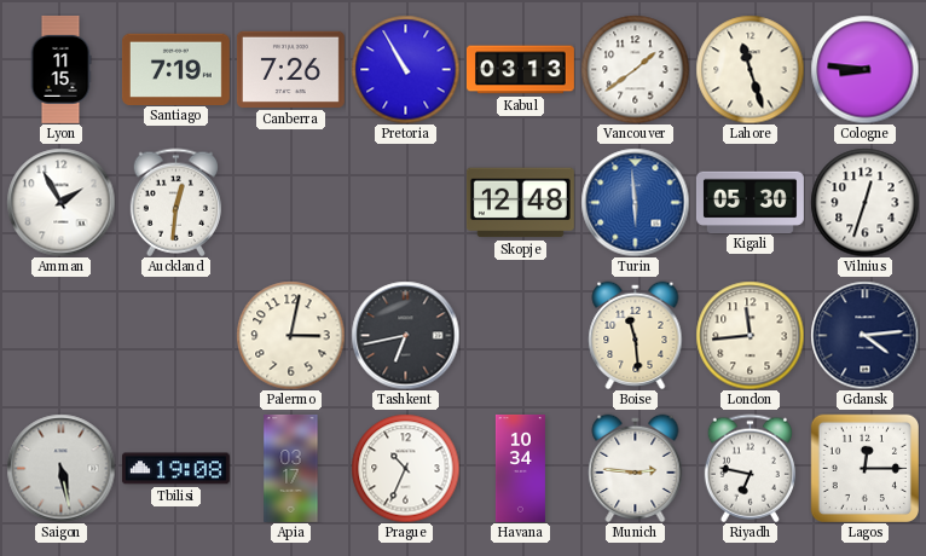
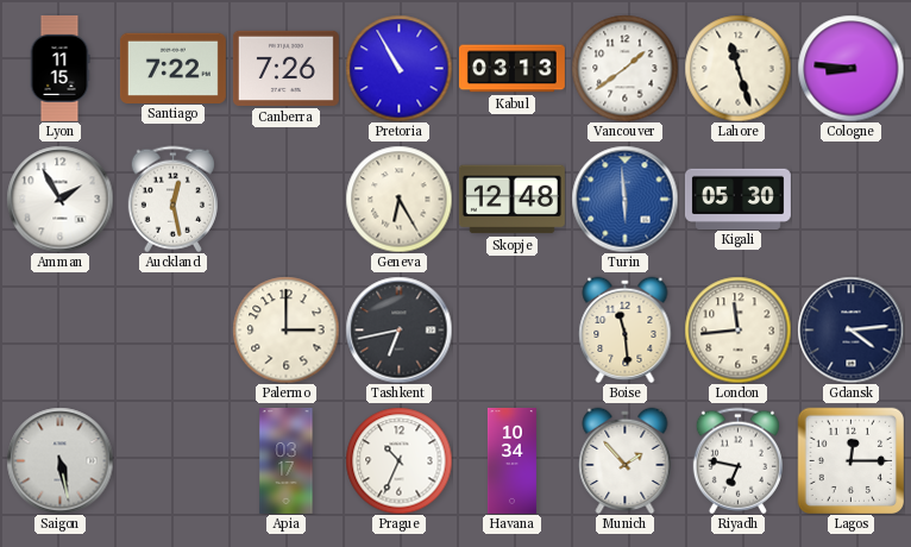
Santiago: 7:19 -> 7:22 (172, 68)
Auckland: 12:31 -> 12:28 (172, 199)
Geneva: none -> 6:25 (398, 199)
Vilnius: 12:33 -> none (864, 202)
Palermo: 3:02 -> 3:00 (285, 329)
Tbilisi: 19:08 -> none (175, 469)
Munich: 2:46 -> 1:53 (626, 460)
